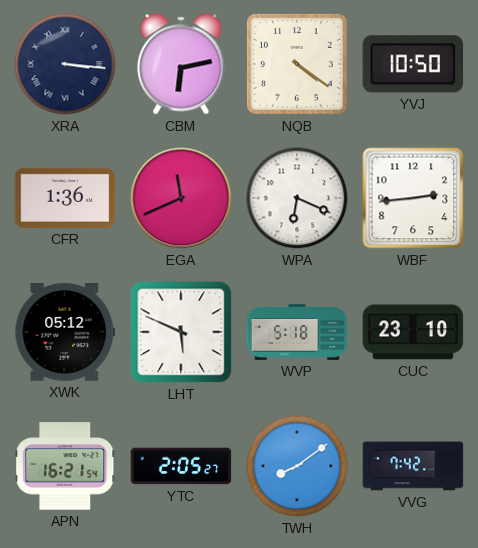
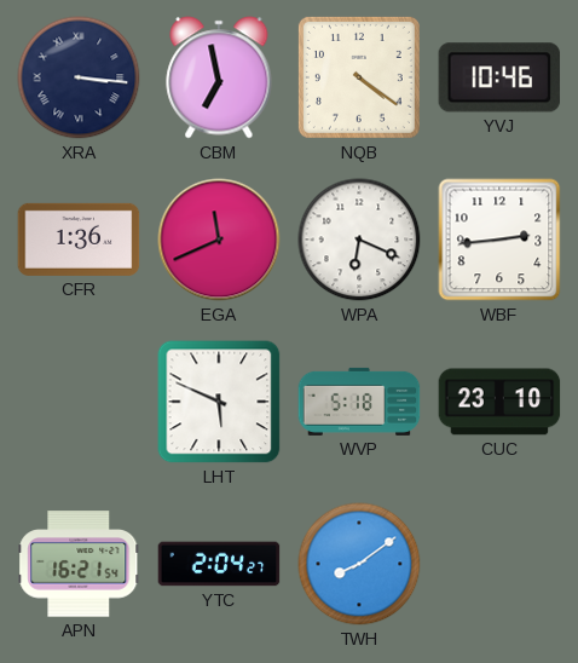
CBM: 6:13 -> 6:58 (219, 77)
YVJ: 10:50 -> 10:46 (499, 77)
XWK: 05:12 -> none (65, 333)
YTC: 2:05 -> 2:04 (219, 564)
VVG: 7:42 -> none (413, 466)
